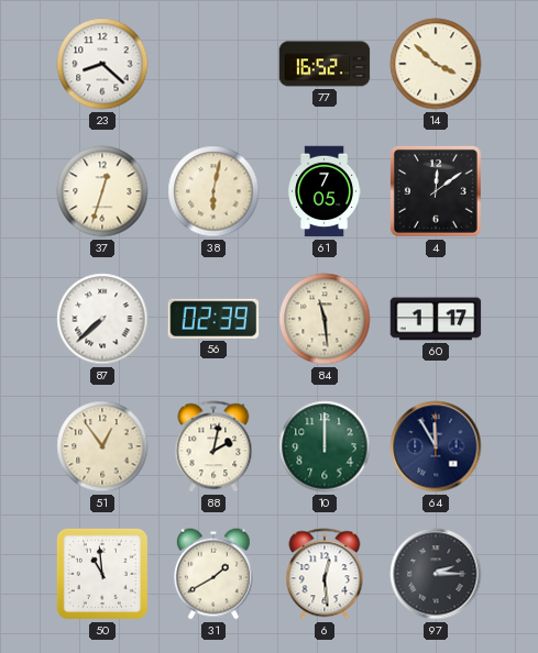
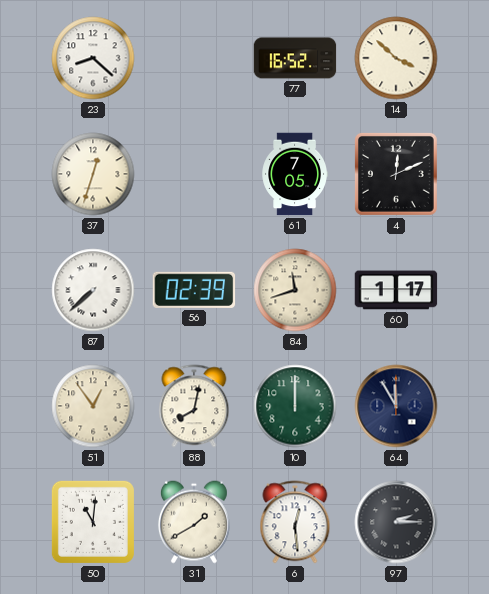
38: 6:02 -> none (213, 191)
4: 12:09 -> 12:11 (396, 174)
84: 11:29 -> 11:42 (295, 290)
88: 2:02 -> 8:02 (194, 406)
50: 10:59 -> 11:01 (93, 522)
